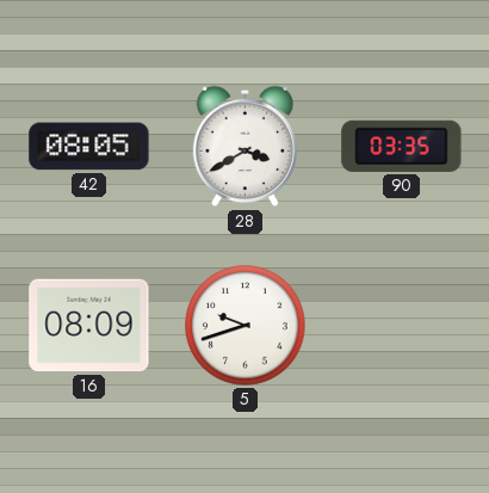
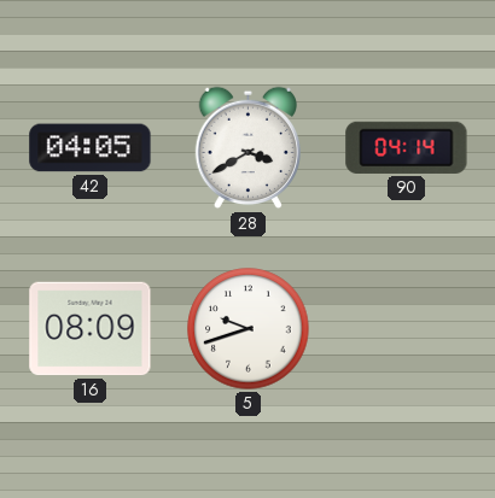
42: 08:05 -> 04:05 (91, 148)
90: 03:35 -> 04:14 (407, 147)
